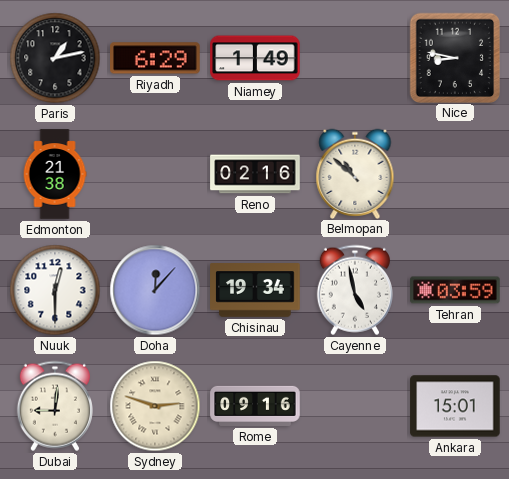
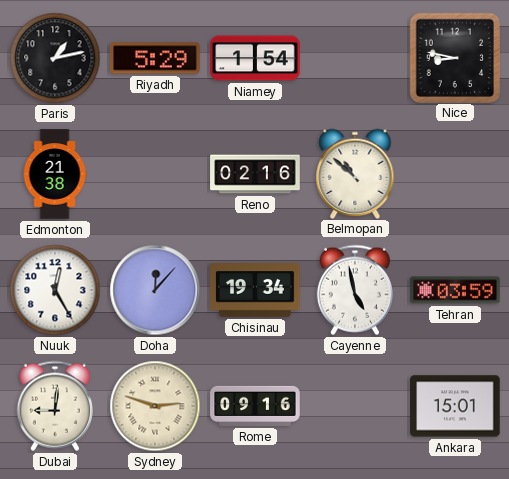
Riyadh: 6:29 -> 5:29 (155, 58)
Niamey: 1:49 -> 1:54 (255, 58)
Nuuk: 12:30 -> 12:25 (55, 290)
